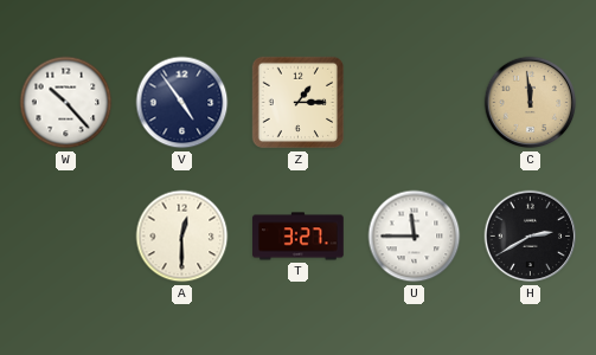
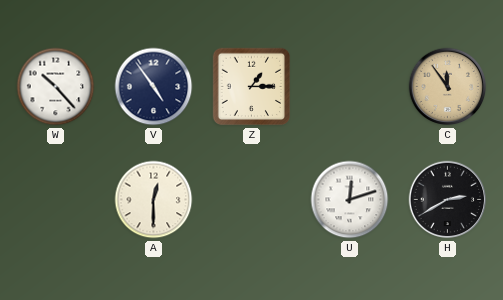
C: 11:59 -> 11:54 (448, 87)
T: 3:27 -> none (299, 237)
U: 11:45 -> 12:12 (350, 200)
